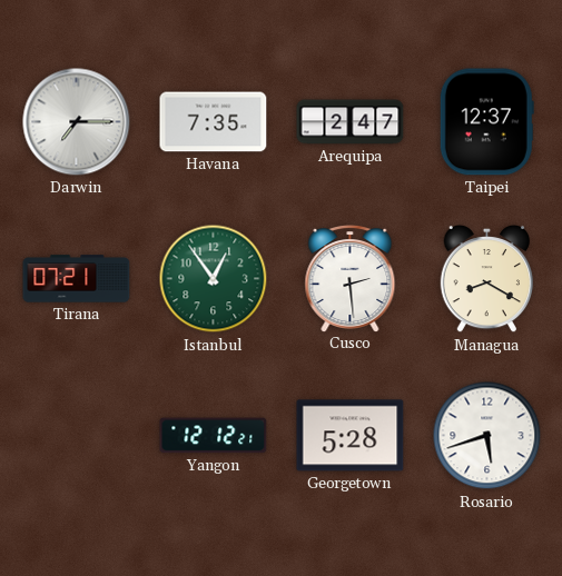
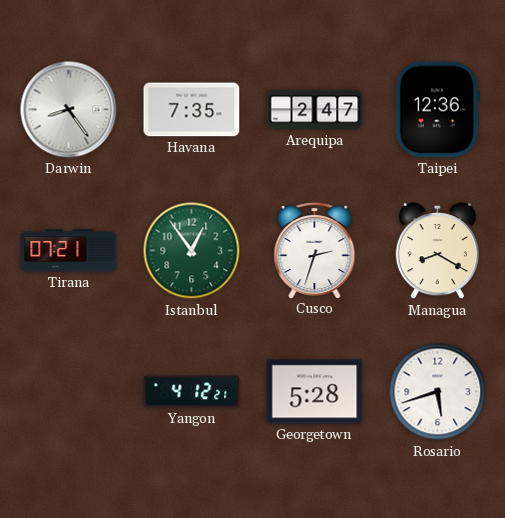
Darwin: 7:15 -> 8:24 (69, 110)
Taipei: 12:37 -> 12:36 (437, 110)
Cusco: 2:29 -> 2:33 (315, 251)
Yangon: 12:12 -> 4:12 (192, 392)
